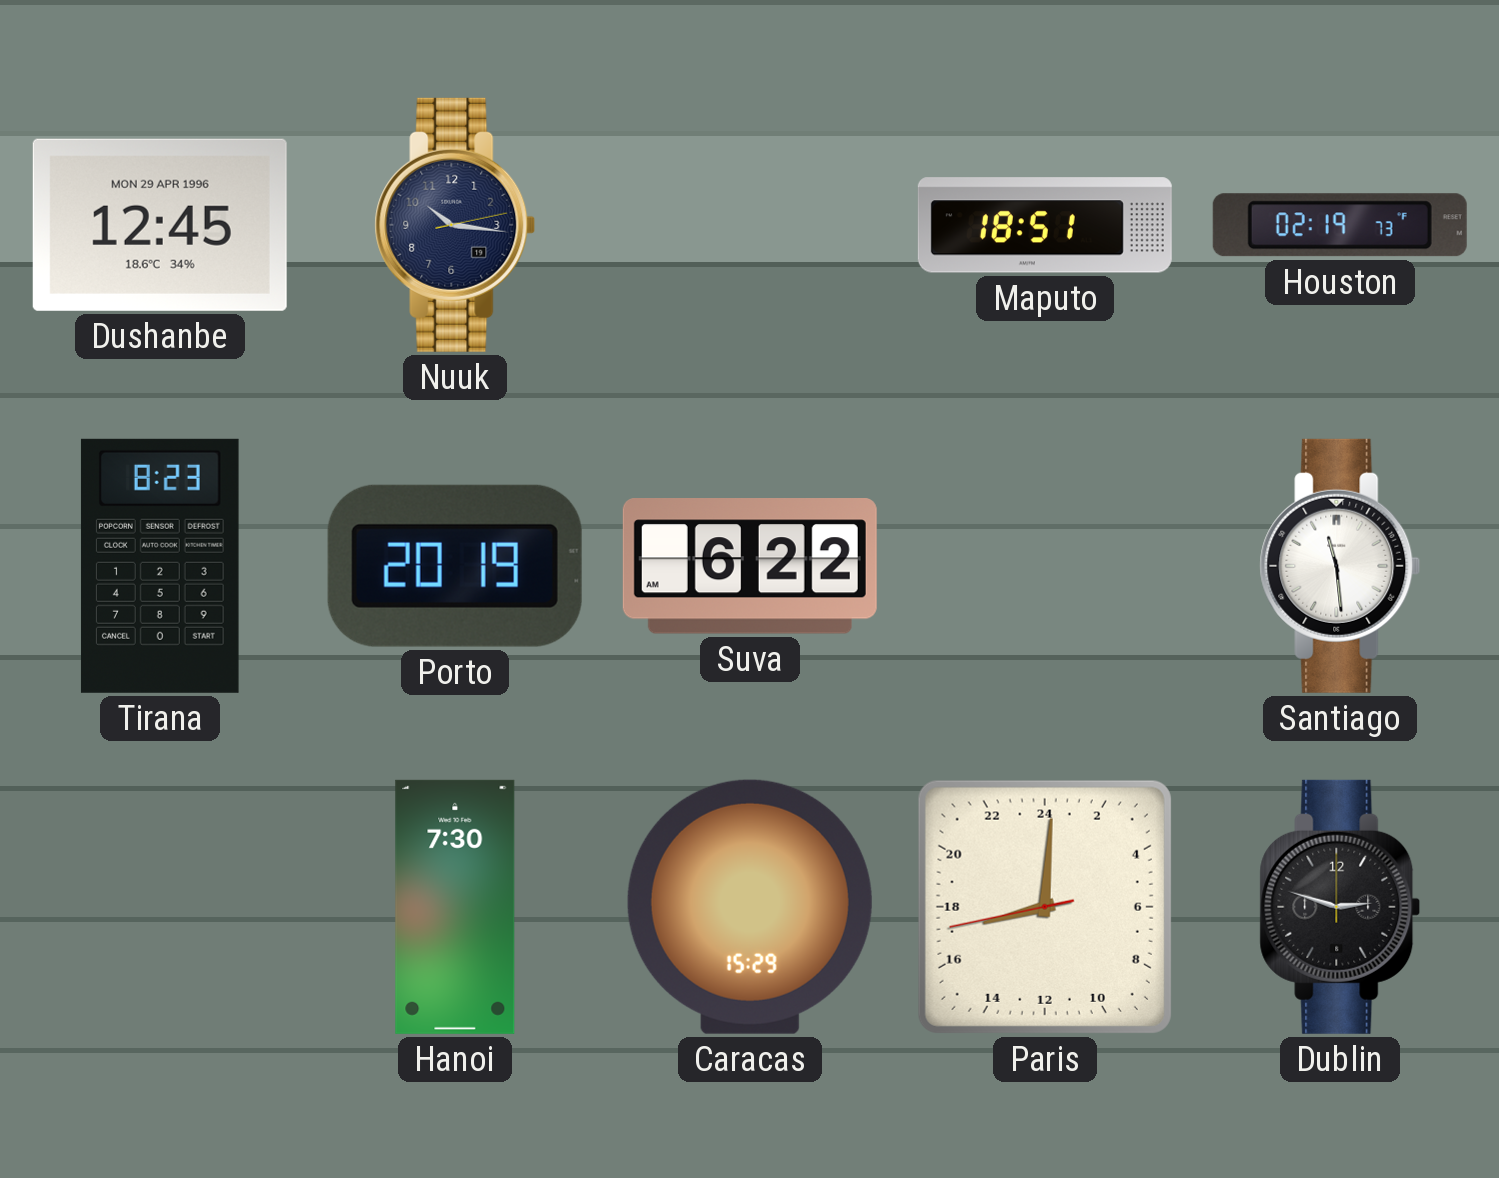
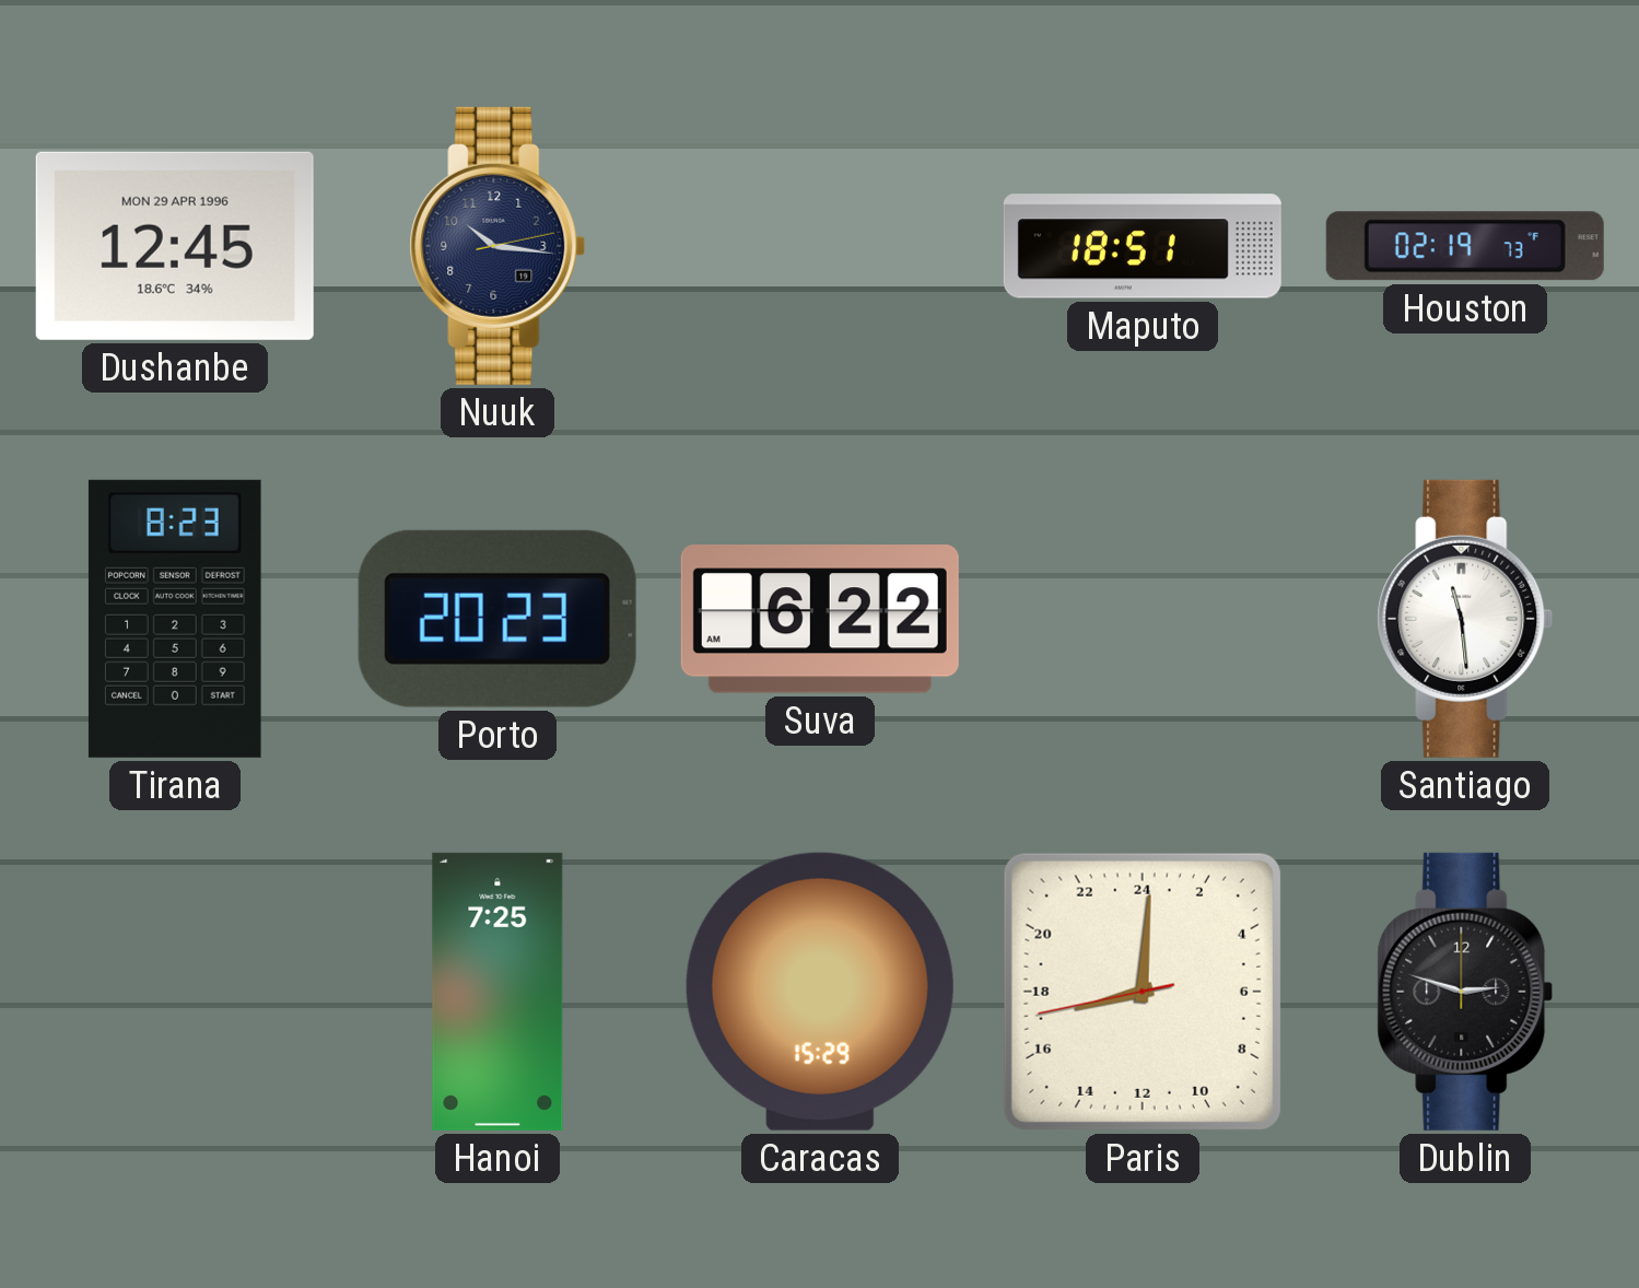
Porto: 20:19 -> 20:23 (497, 619)
Hanoi: 7:30 -> 7:25 (497, 992)
